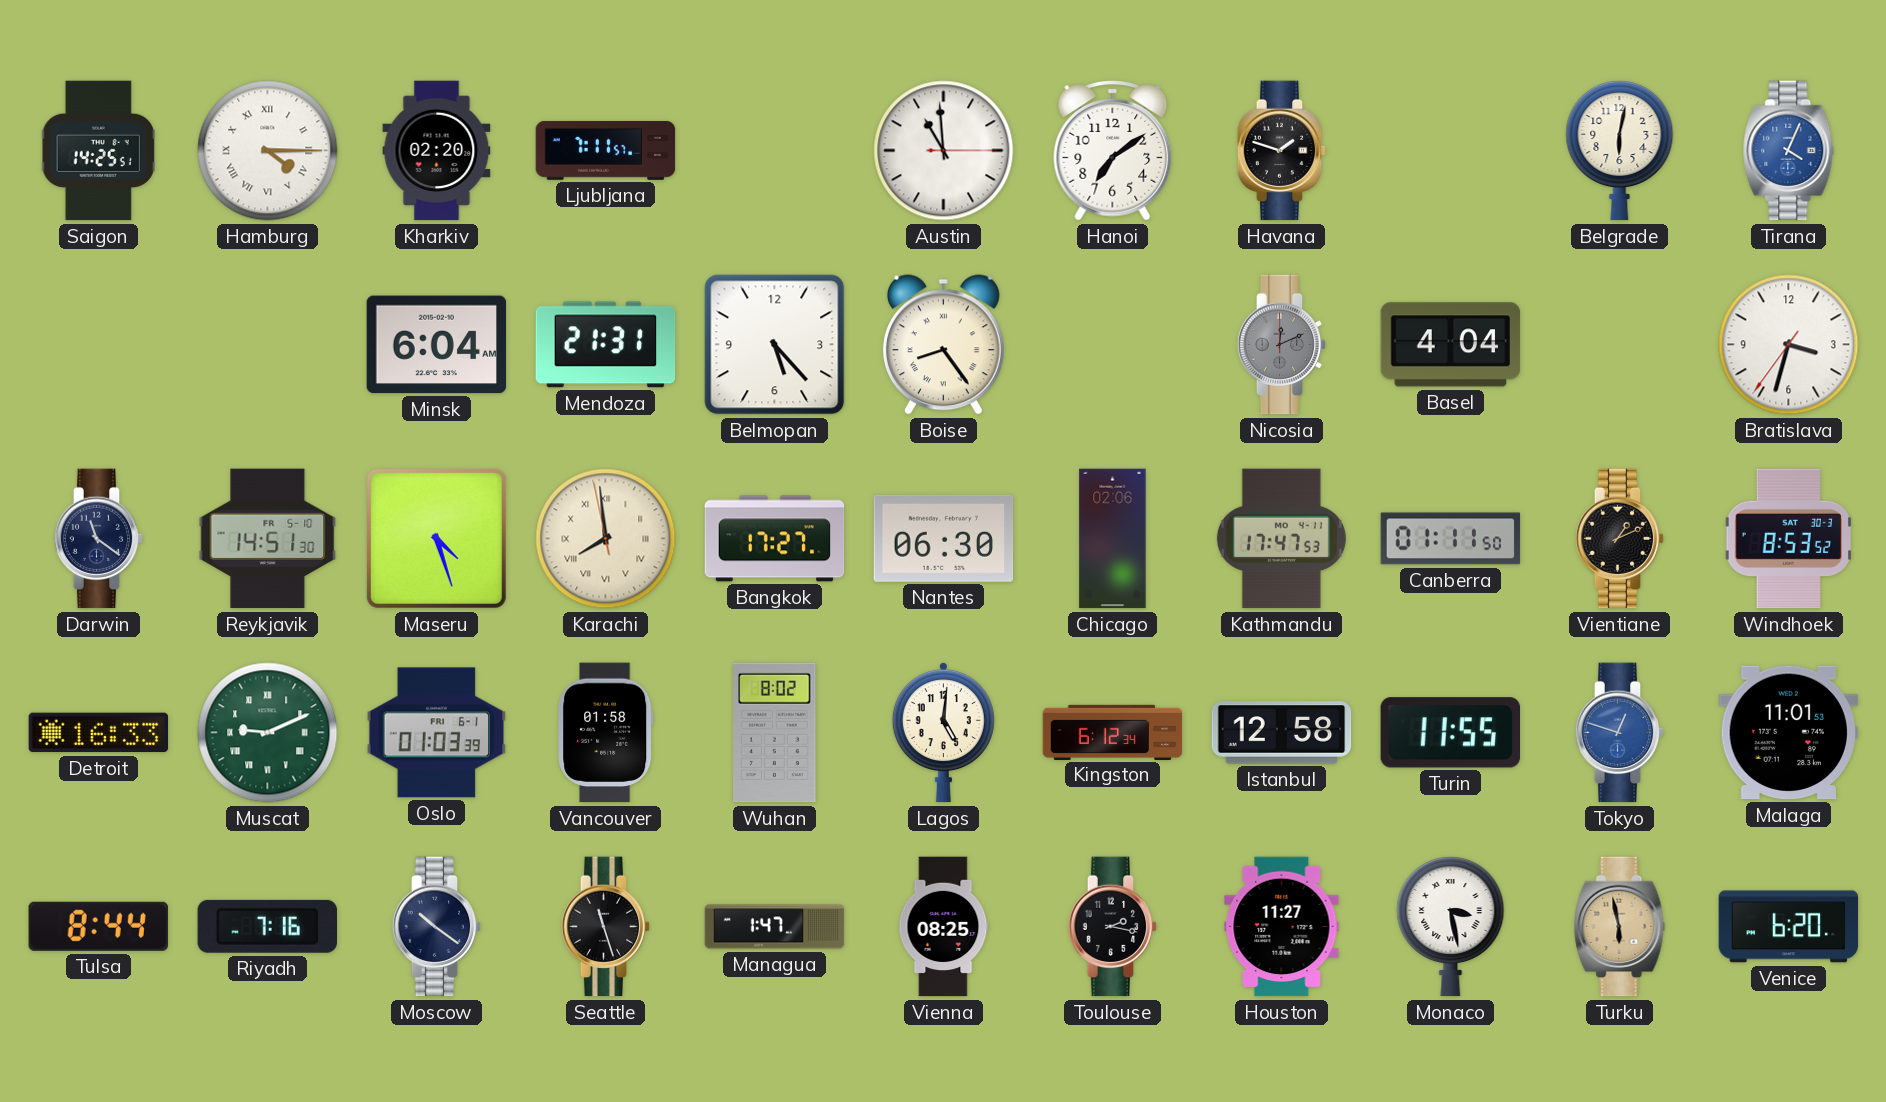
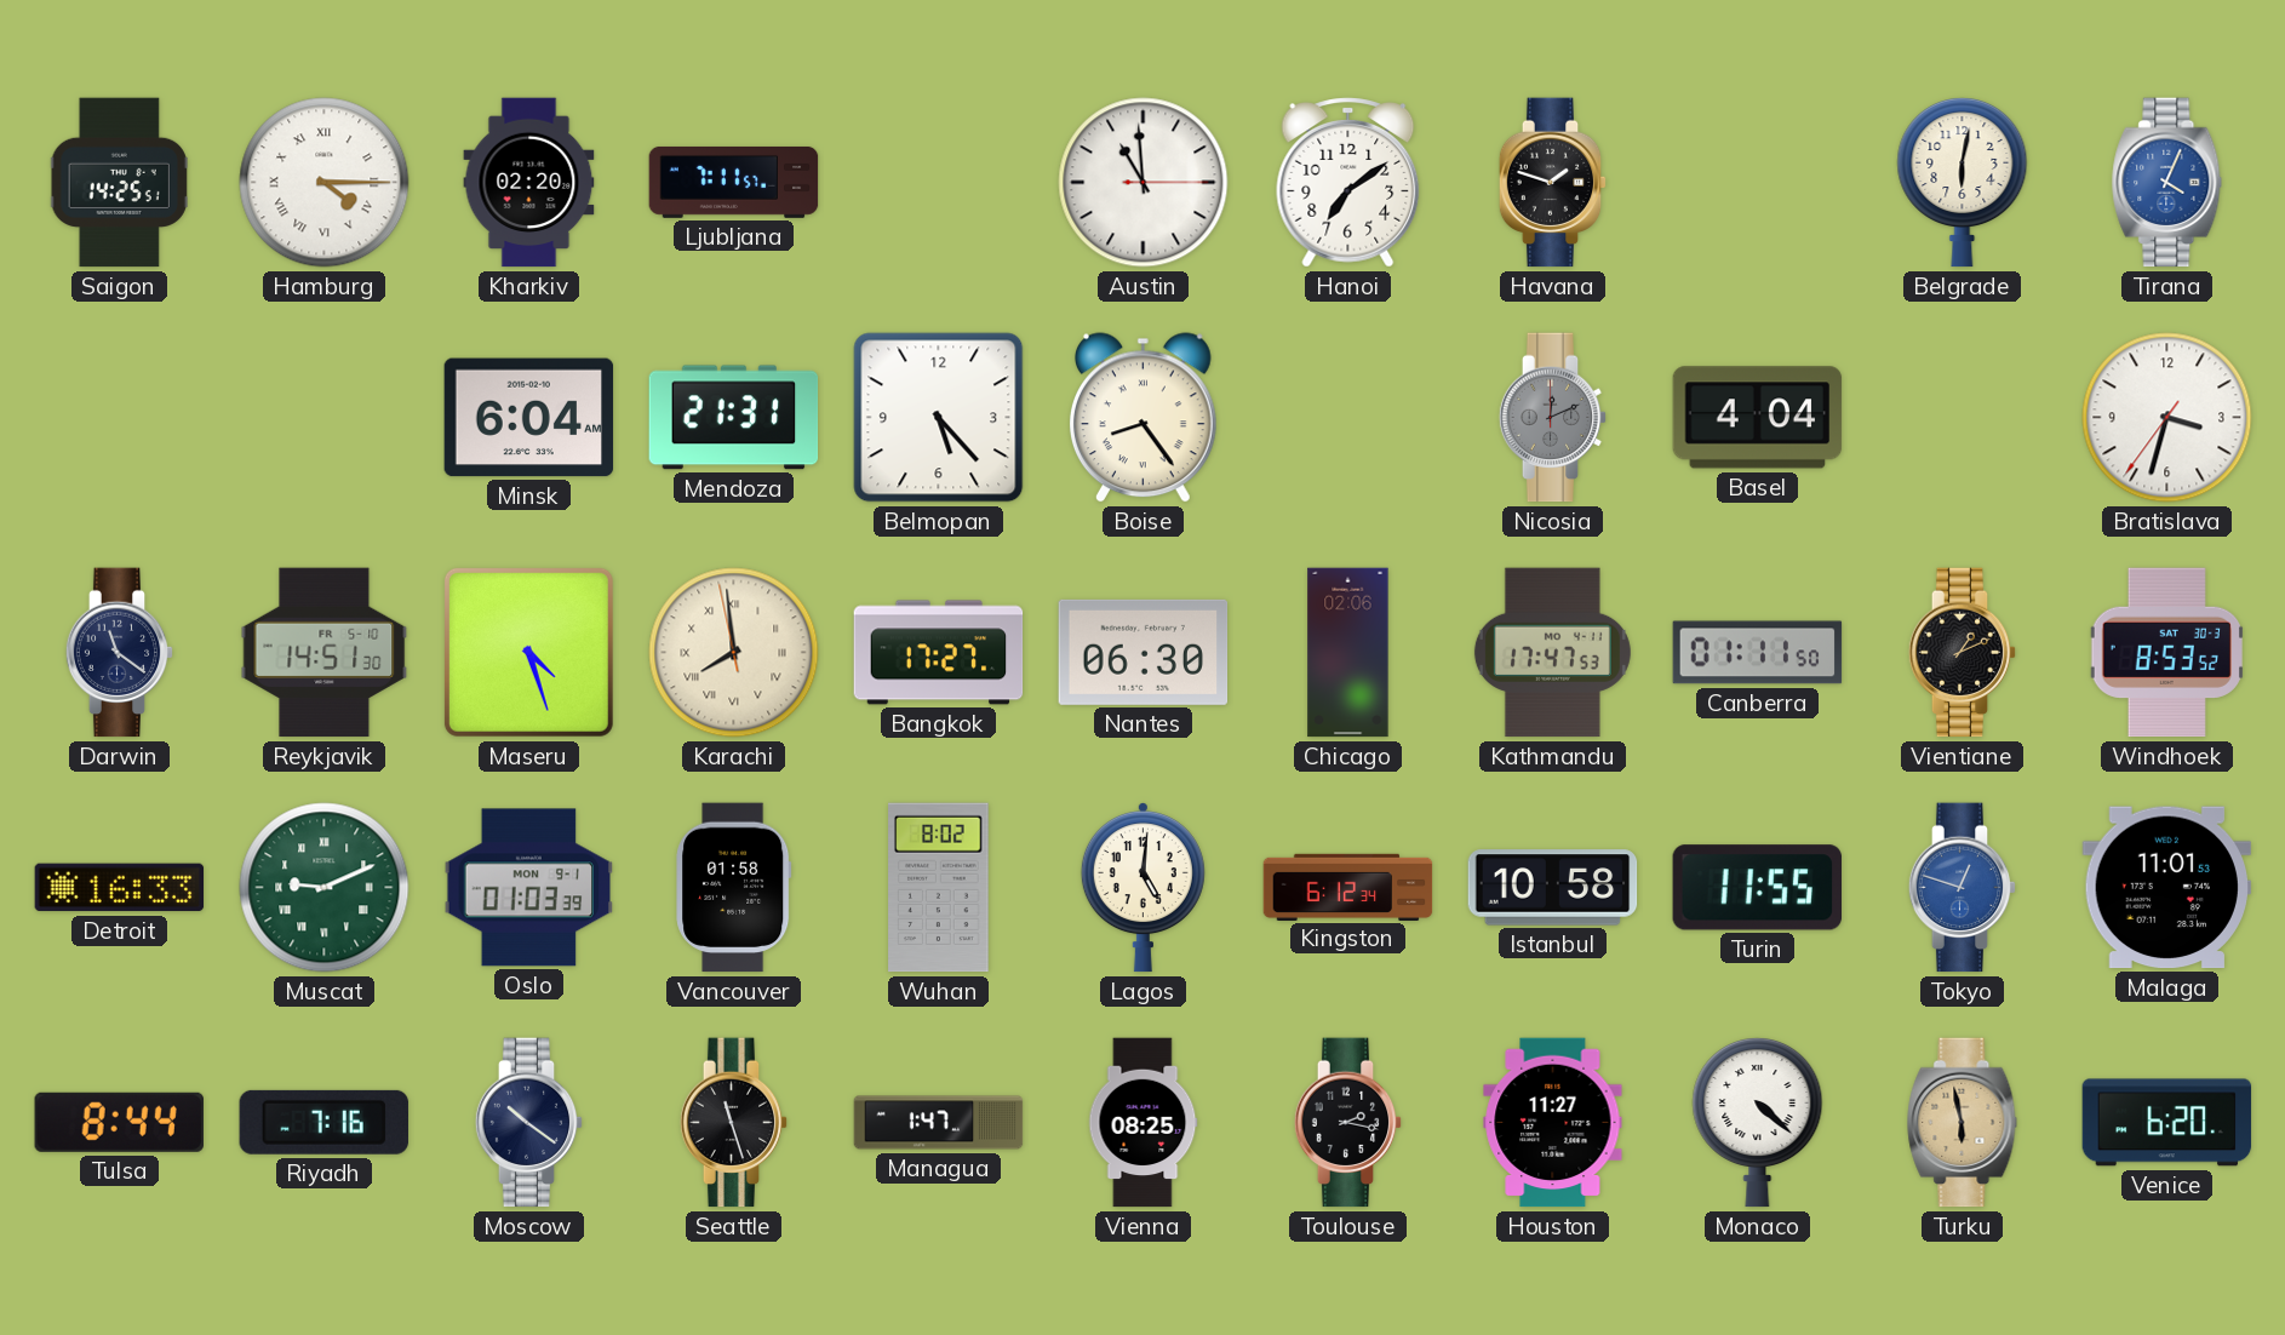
Oslo date: FRI 6-1 -> MON 9-1 (529, 888)
Istanbul: 12:58 -> 10:58 (1553, 888)
Monaco: 3:28 -> 4:22 (1758, 1123)
